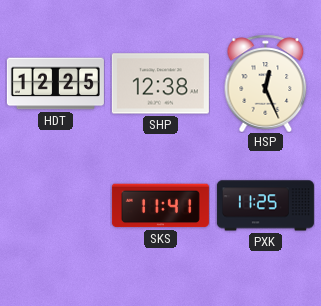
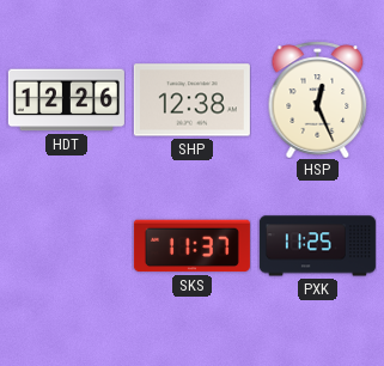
HDT: 12:25 -> 12:26 (66, 100)
SKS: 11:41 -> 11:37 (191, 246)
